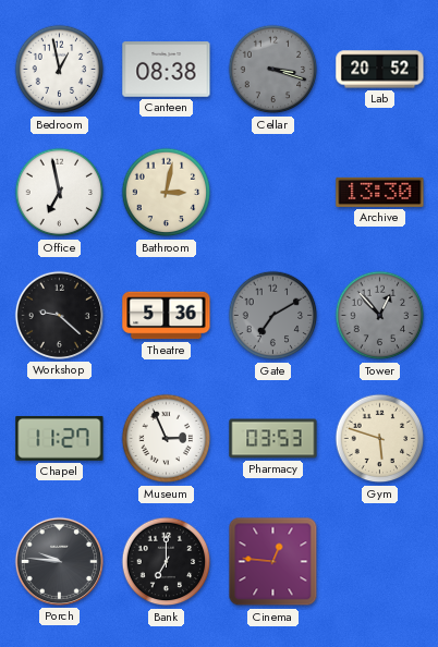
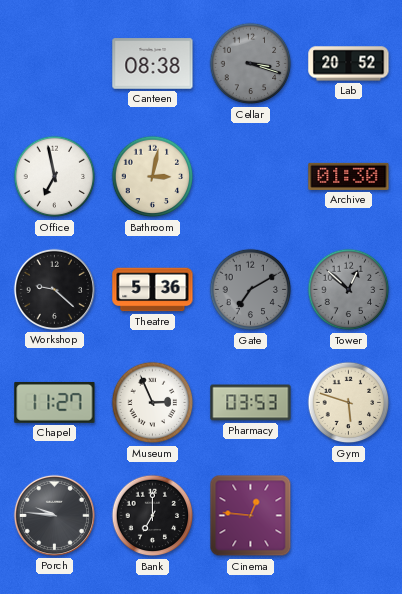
Bedroom: 12:58 -> none (60, 70)
Archive: 13:30 -> 01:30 (349, 176)
Tower: 12:53 -> 12:52 (349, 290)
